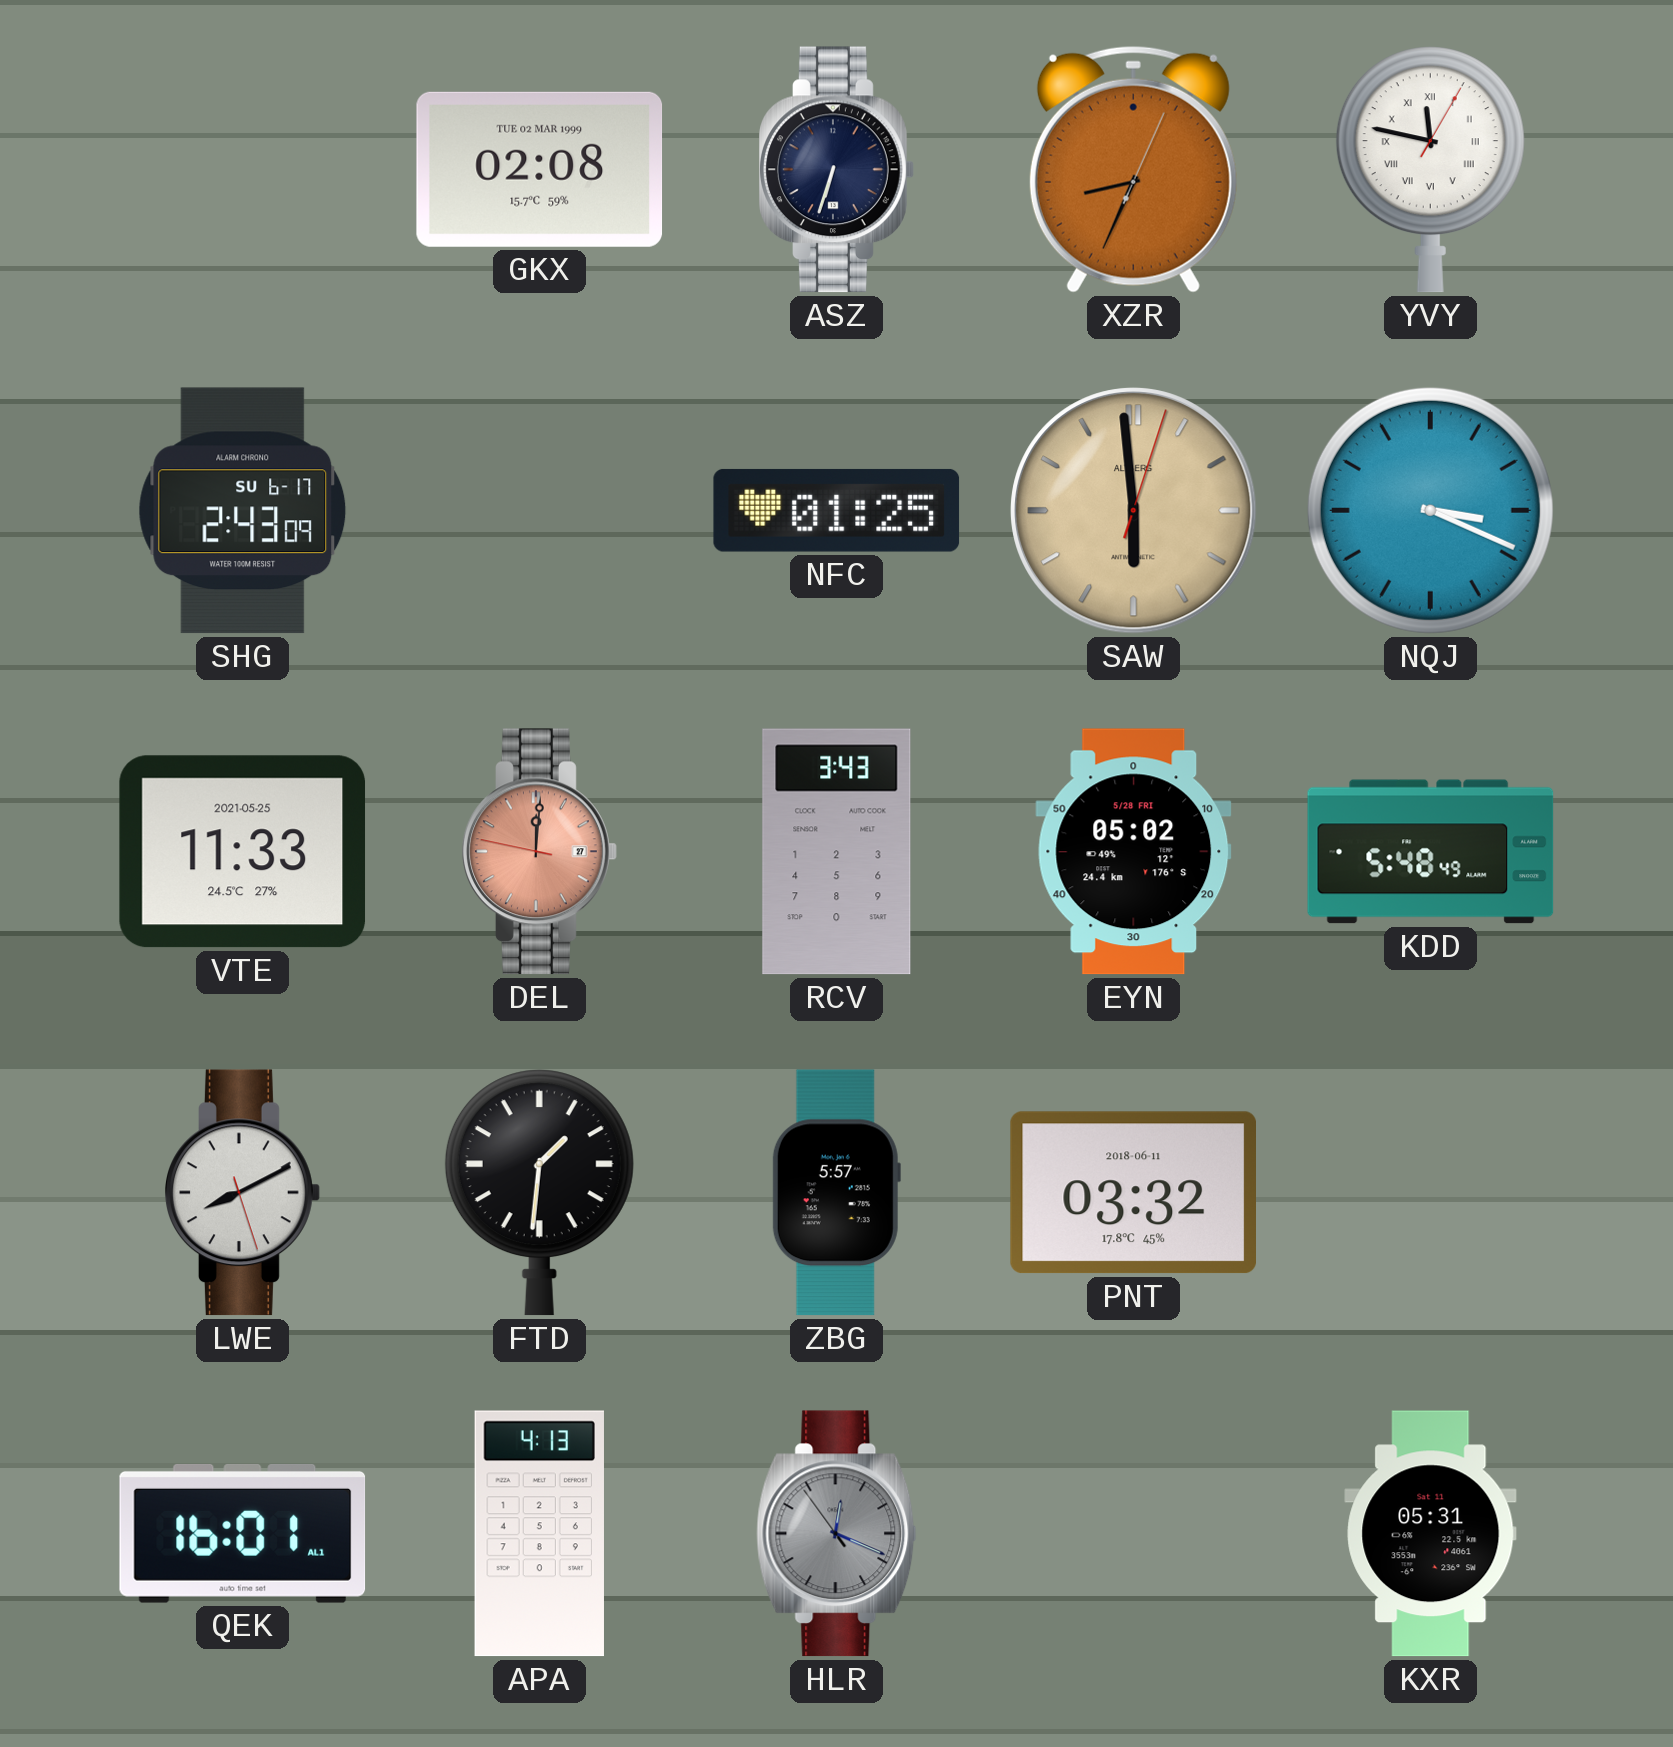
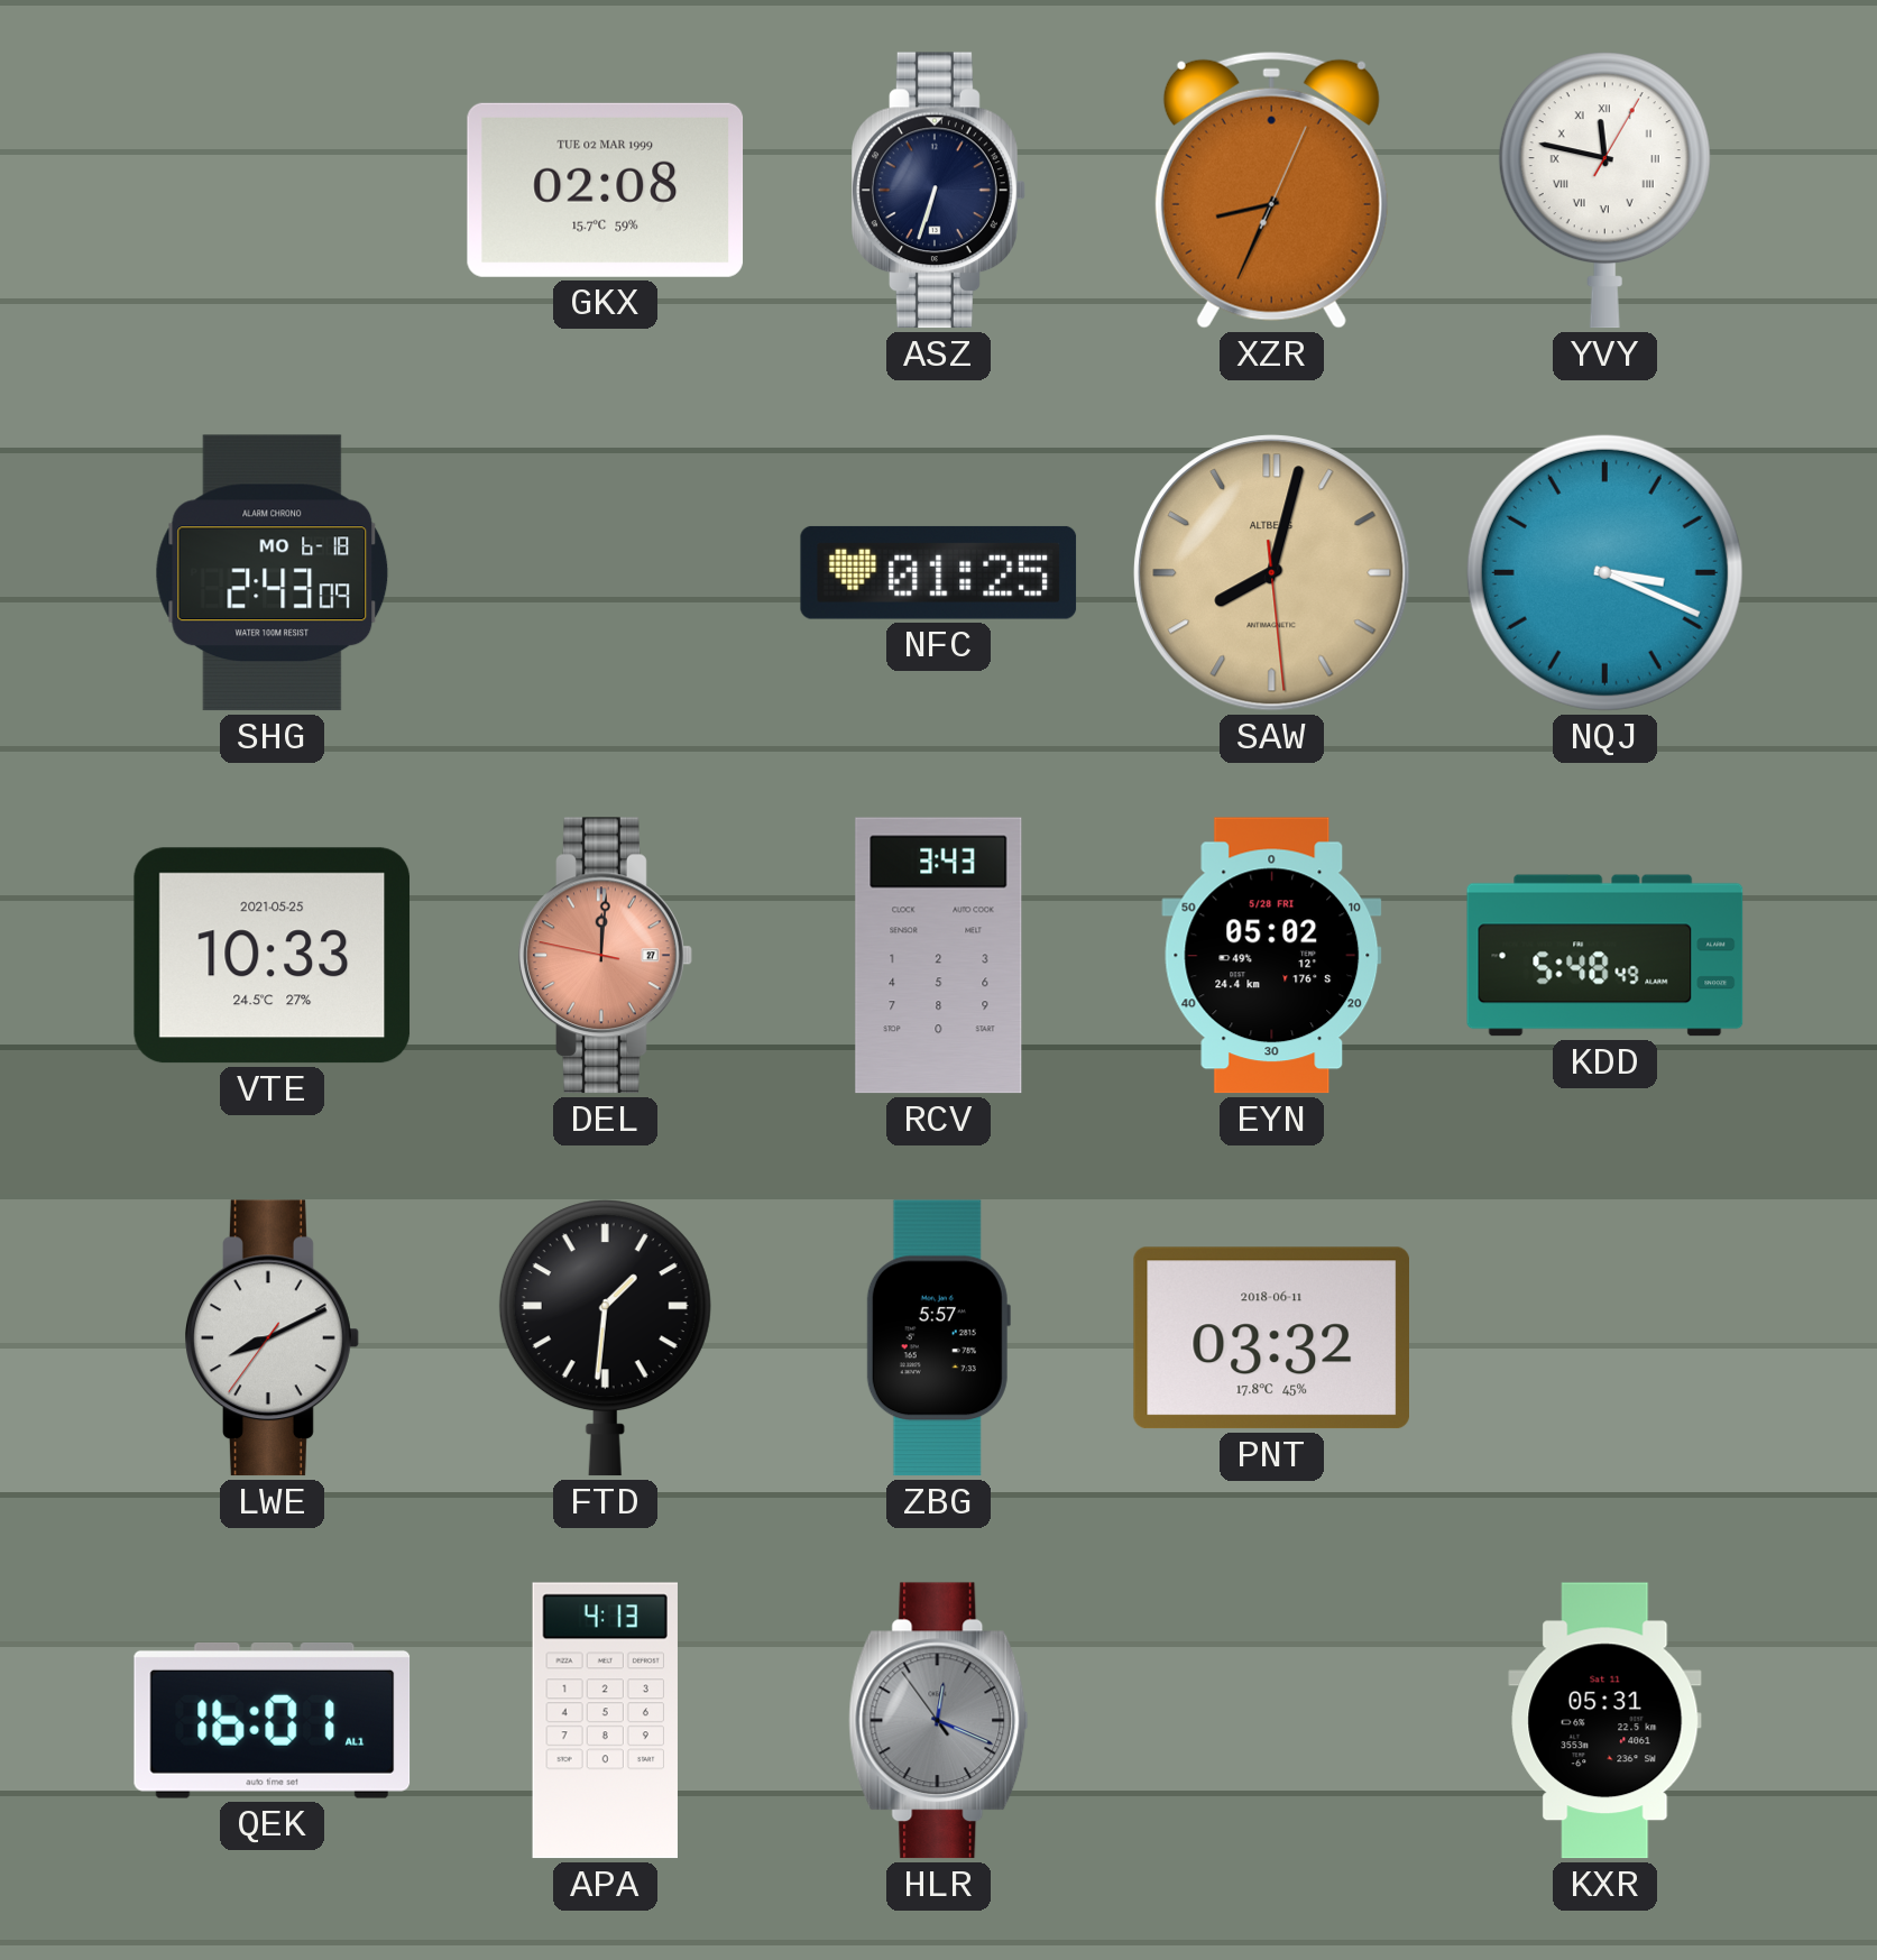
SHG date: SU 6-17 -> MO 6-18 (273, 573)
SAW: 5:59 -> 8:02 (1272, 573)
VTE: 11:33 -> 10:33 (273, 956)
LWE: 8:10:27 -> 8:10:36 (273, 1338)
